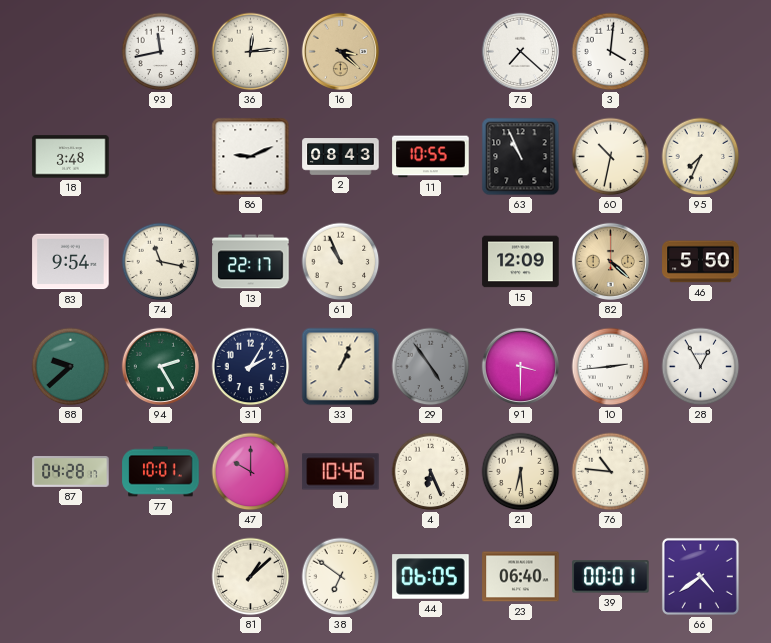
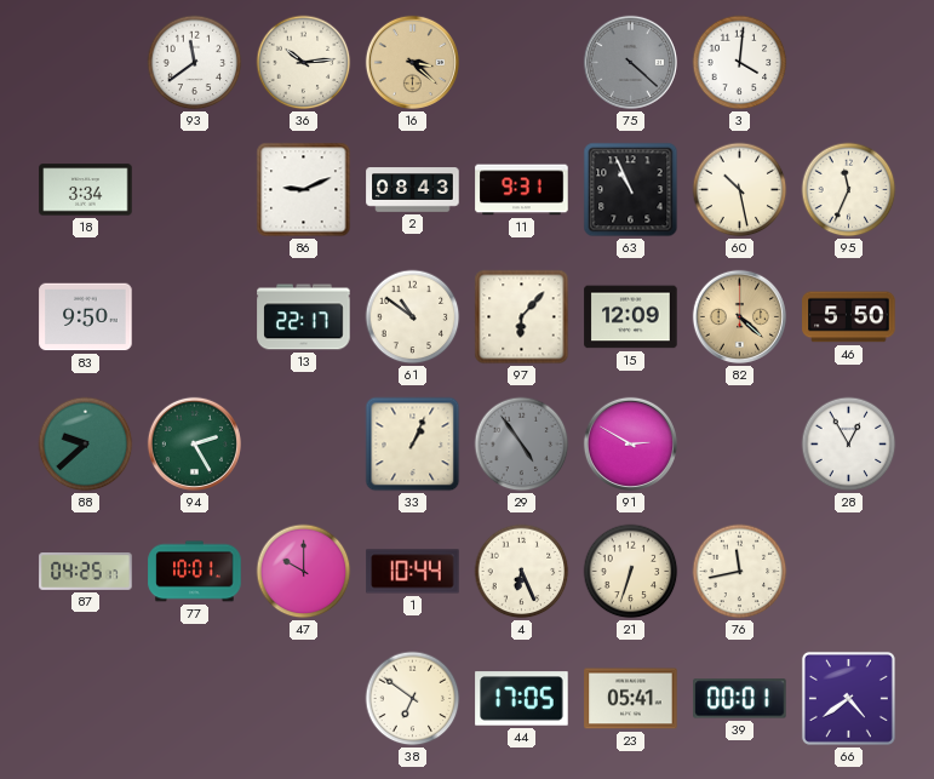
93: 11:43 -> 11:39 (195, 63)
36: 12:14 -> 10:14 (304, 63)
75: 7:22 -> 4:22 (630, 62)
75 dial: white -> grey (630, 62)
18: 3:48 -> 3:34 (86, 190)
11: 10:55 -> 9:31 (522, 190)
60: 10:32 -> 10:28 (740, 190)
95: 7:34 -> 11:34 (849, 190)
83: 9:54 -> 9:50 (86, 317)
74: 11:17 -> none (161, 262)
61: 10:56 -> 10:51 (413, 317)
97: none -> 6:07 (522, 317)
31: 2:05 -> none (251, 367)
91: 3:30 -> 2:50 (630, 443)
10: 2:44 -> none (611, 367)
87: 04:28 -> 04:25 (86, 572)
1: 10:46 -> 10:44 (413, 572)
21: 6:29 -> 6:33 (631, 572)
76: 10:46 -> 11:43 (740, 572)
81: 1:08 -> none (251, 577)
44: 06:05 -> 17:05 (522, 699)
23: 06:40 -> 05:41 (631, 699)
